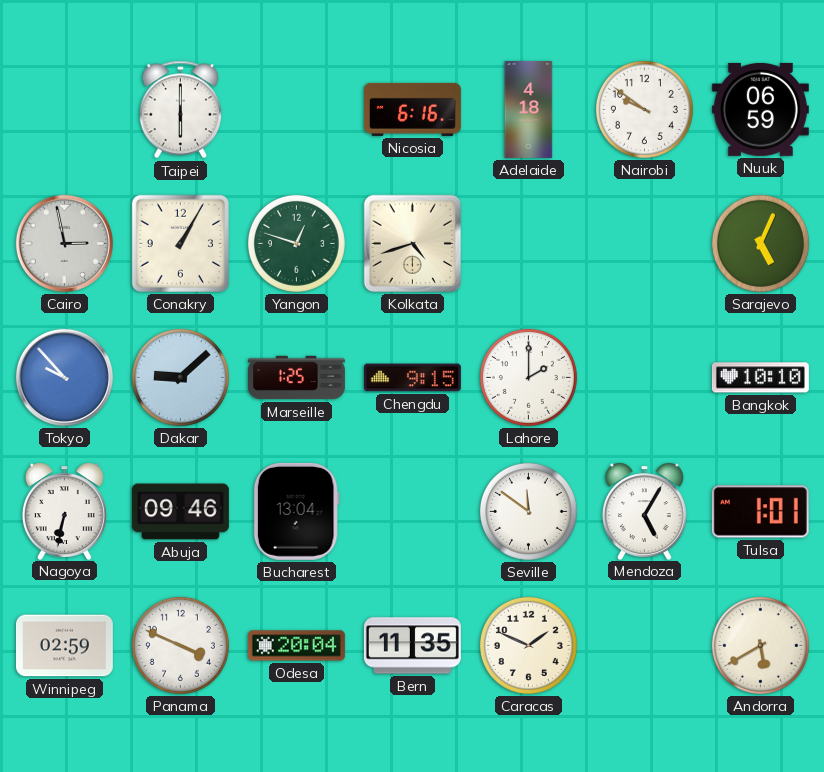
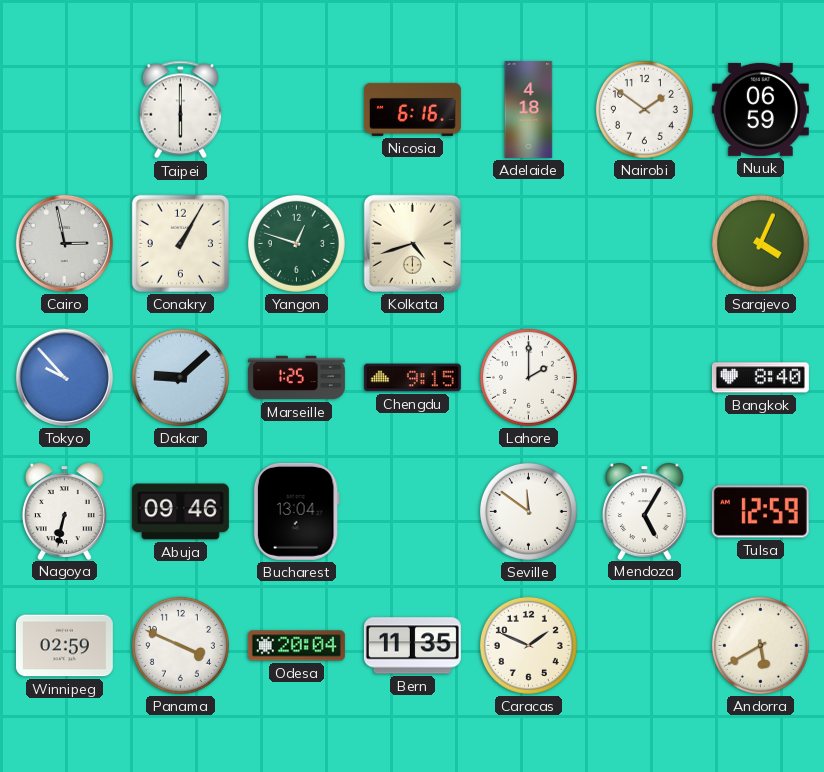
Nairobi: 9:51 -> 1:51 (644, 109)
Sarajevo: 5:04 -> 4:04 (760, 243)
Bangkok: 10:10 -> 8:40 (760, 378)
Tulsa: 1:01 -> 12:59 (760, 512)
